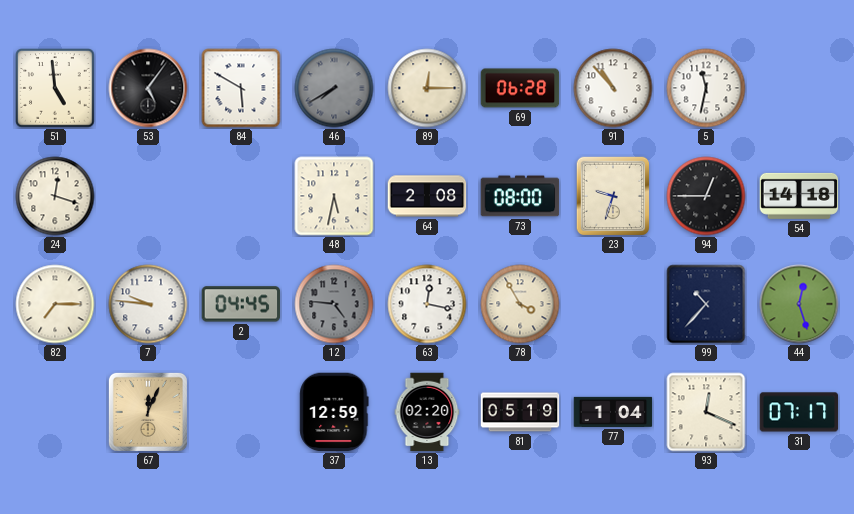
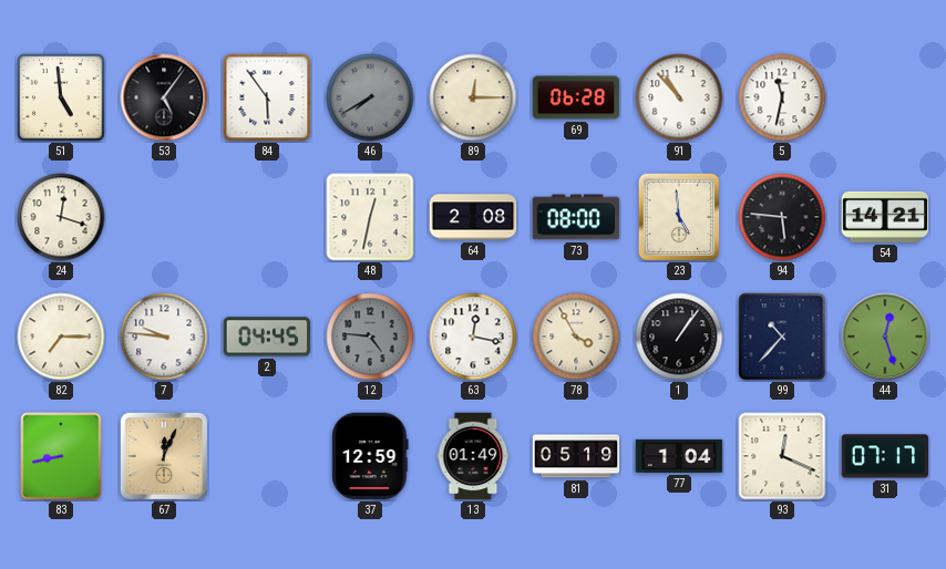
84: 5:50 -> 5:54 (267, 97)
48: 5:32 -> 12:32 (370, 217)
23: 9:33 -> 4:59 (679, 217)
94: 12:45 -> 5:46 (782, 217)
54: 14:18 -> 14:21 (885, 217)
1: none -> 1:06 (679, 337)
83: none -> 8:43 (61, 456)
13: 02:20 -> 01:49 (473, 456)
